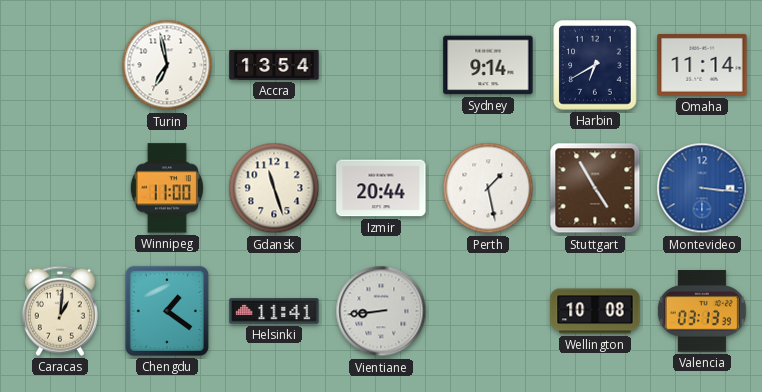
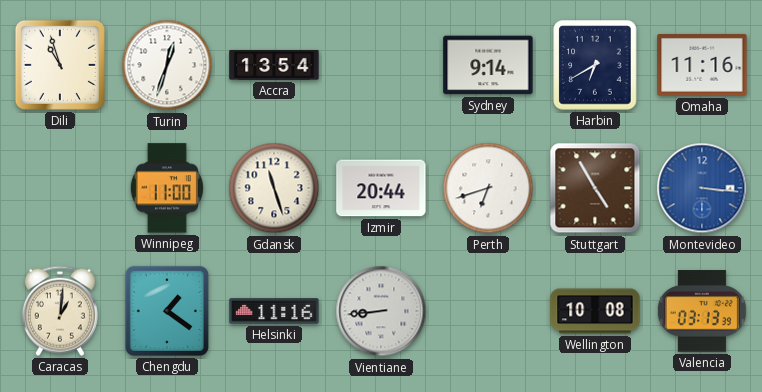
Dili: none -> 10:57 (60, 65)
Turin: 6:58 -> 12:33 (167, 65)
Omaha: 11:14 -> 11:16 (702, 65)
Perth: 1:28 -> 6:42 (488, 188)
Helsinki: 11:41 -> 11:16 (274, 311)
